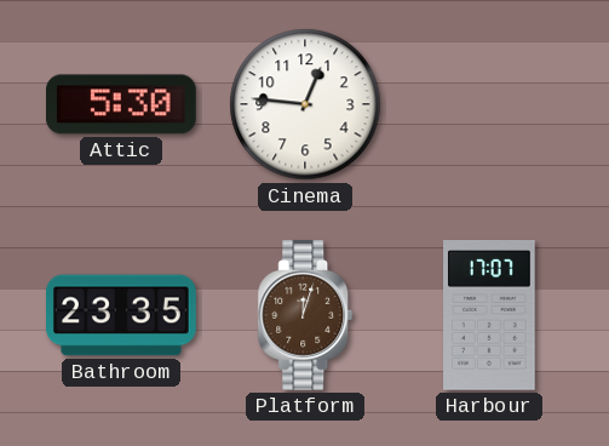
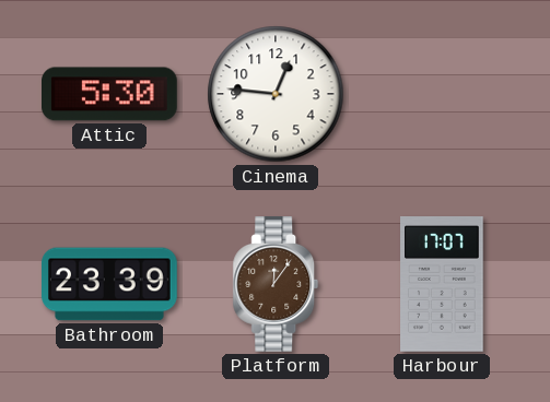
Bathroom: 23:35 -> 23:39 (110, 284)
Platform: 12:03 -> 12:06 (276, 285)
